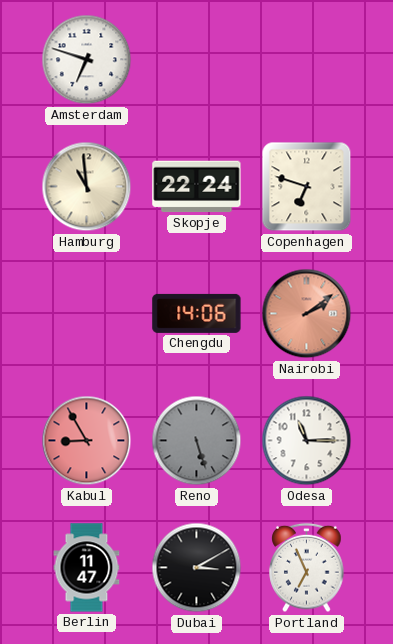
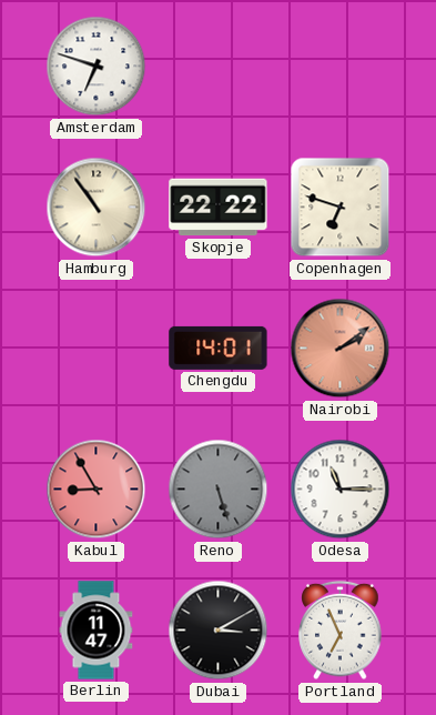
Hamburg: 10:59 -> 10:54 (97, 208)
Skopje: 22:24 -> 22:22 (219, 208)
Chengdu: 14:06 -> 14:01 (219, 348)
